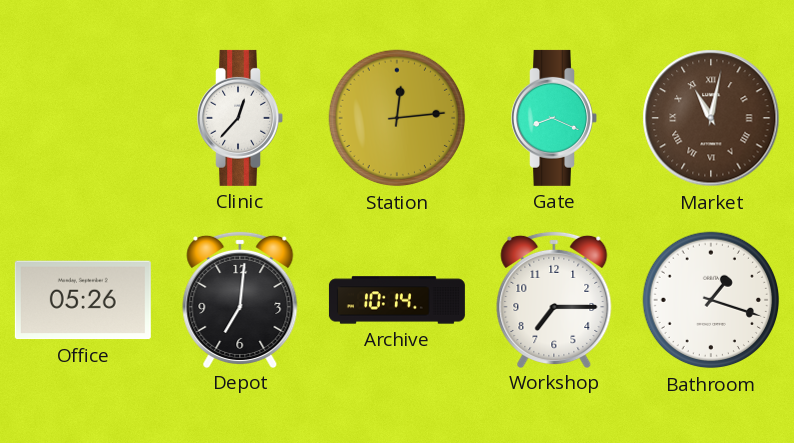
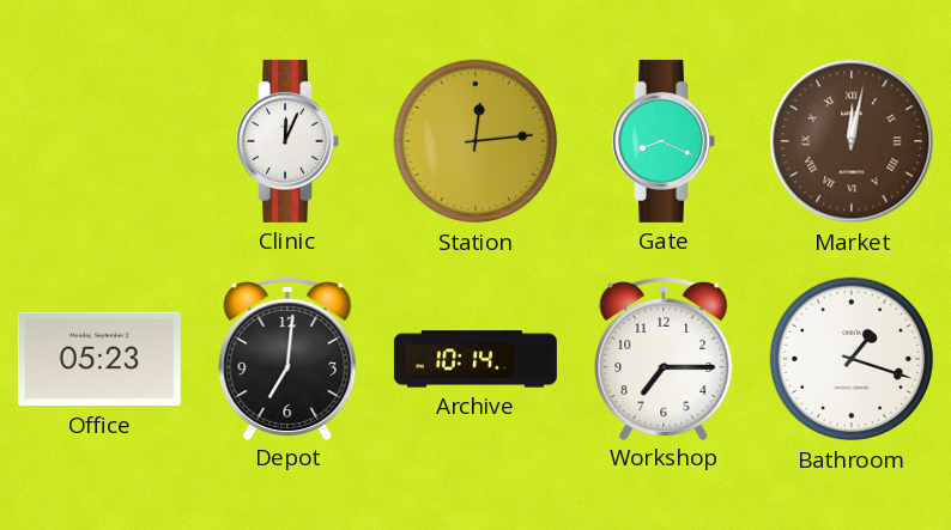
Clinic: 12:37 -> 12:04 (287, 141)
Market: 11:02 -> 12:02 (852, 141)
Office: 05:26 -> 05:23 (99, 359)
